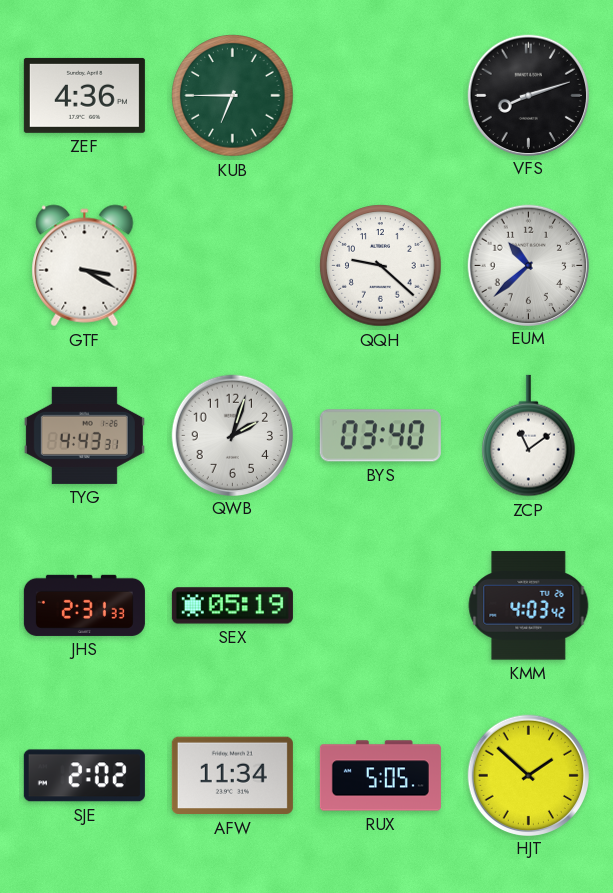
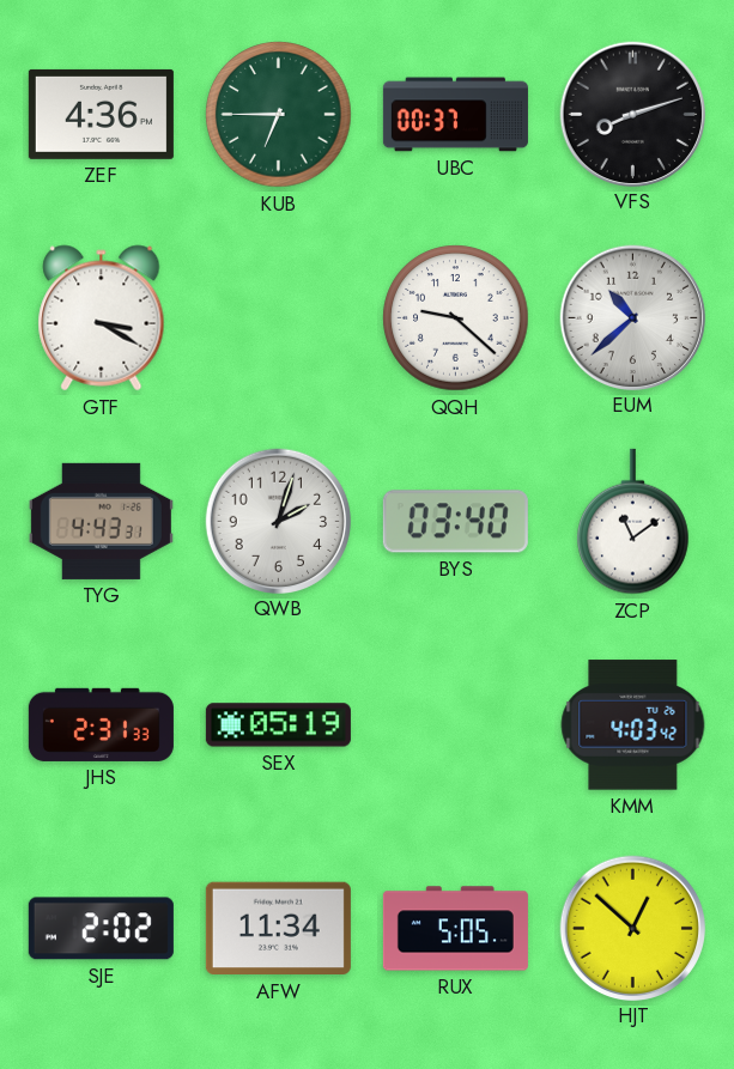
UBC: none -> 00:37 (455, 115)
HJT: 1:52 -> 12:52 (632, 928)
